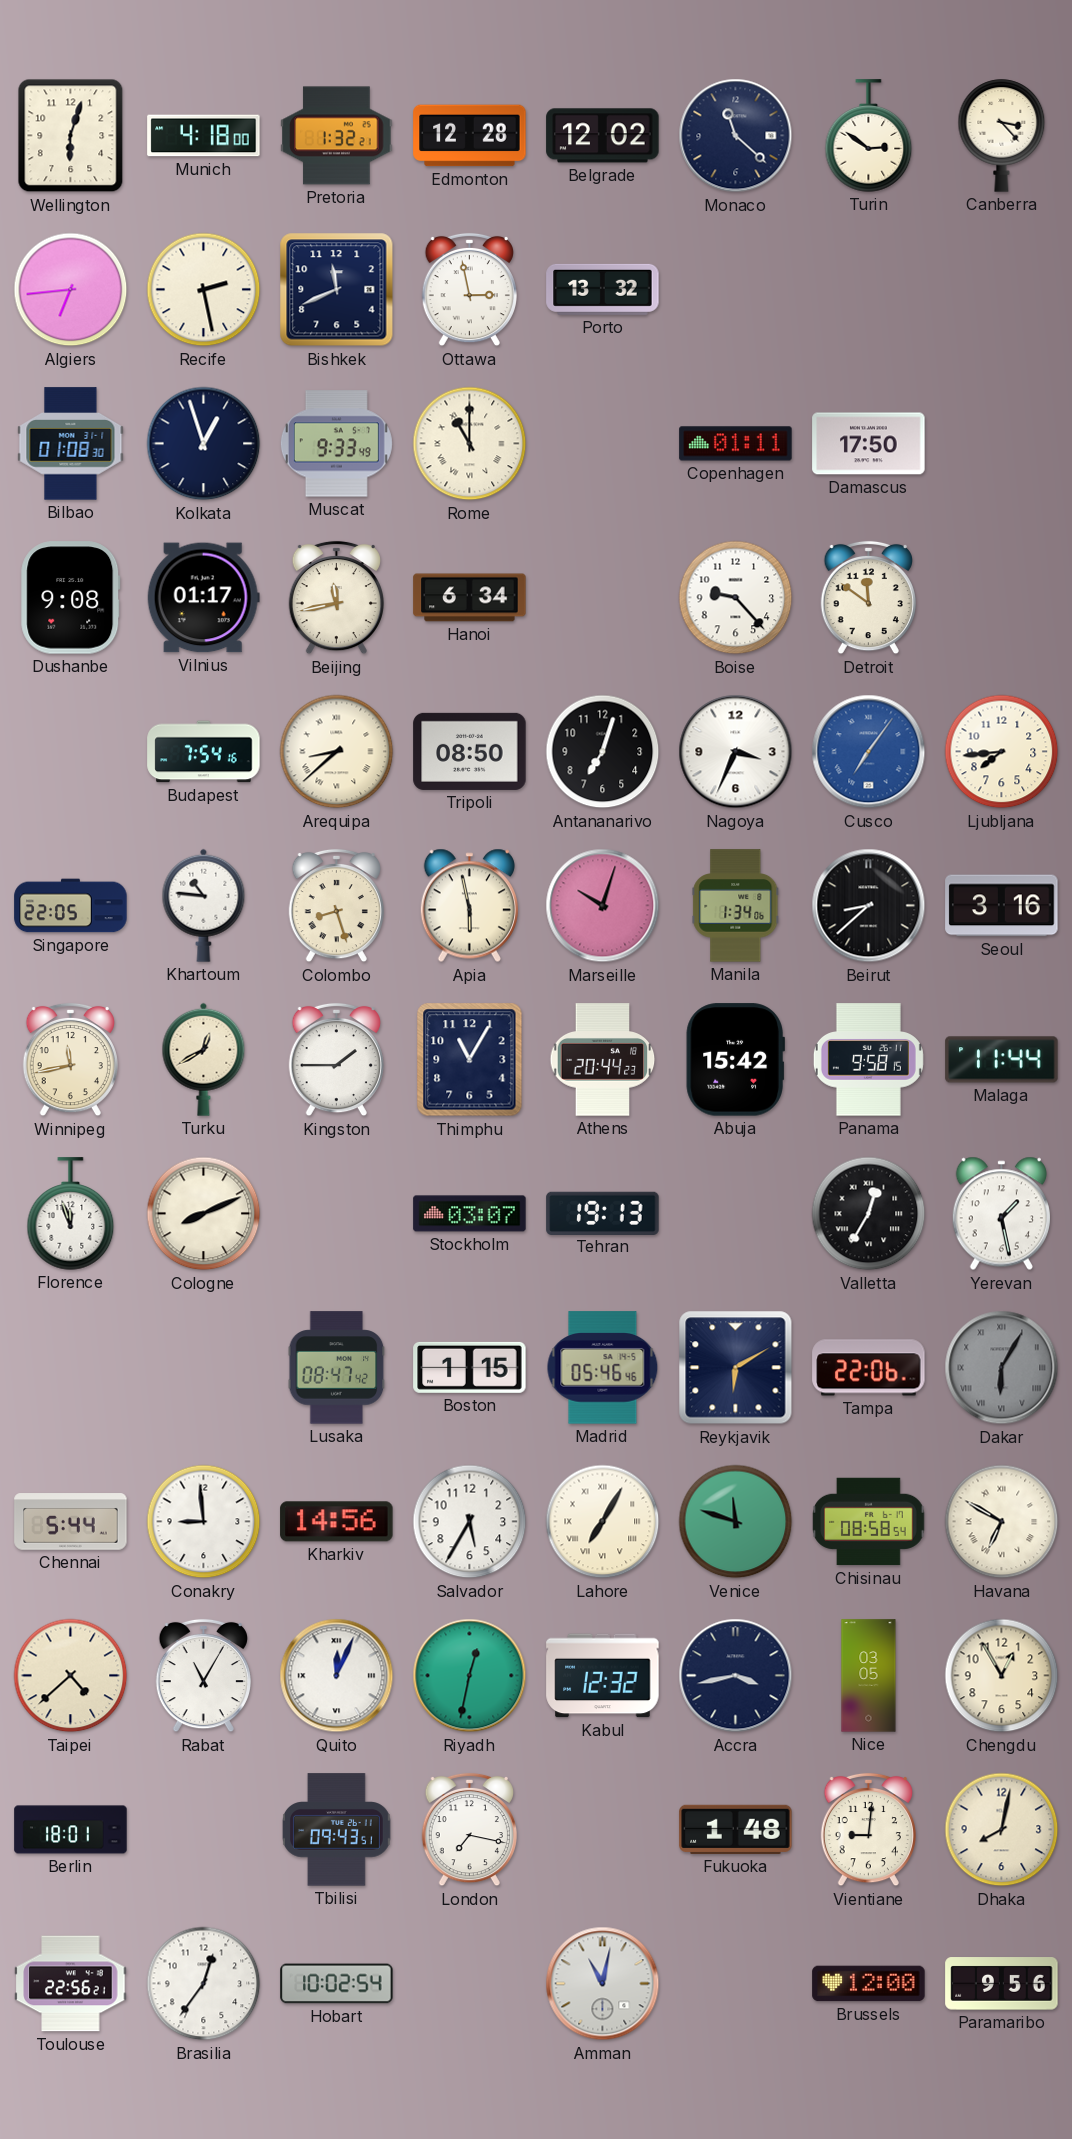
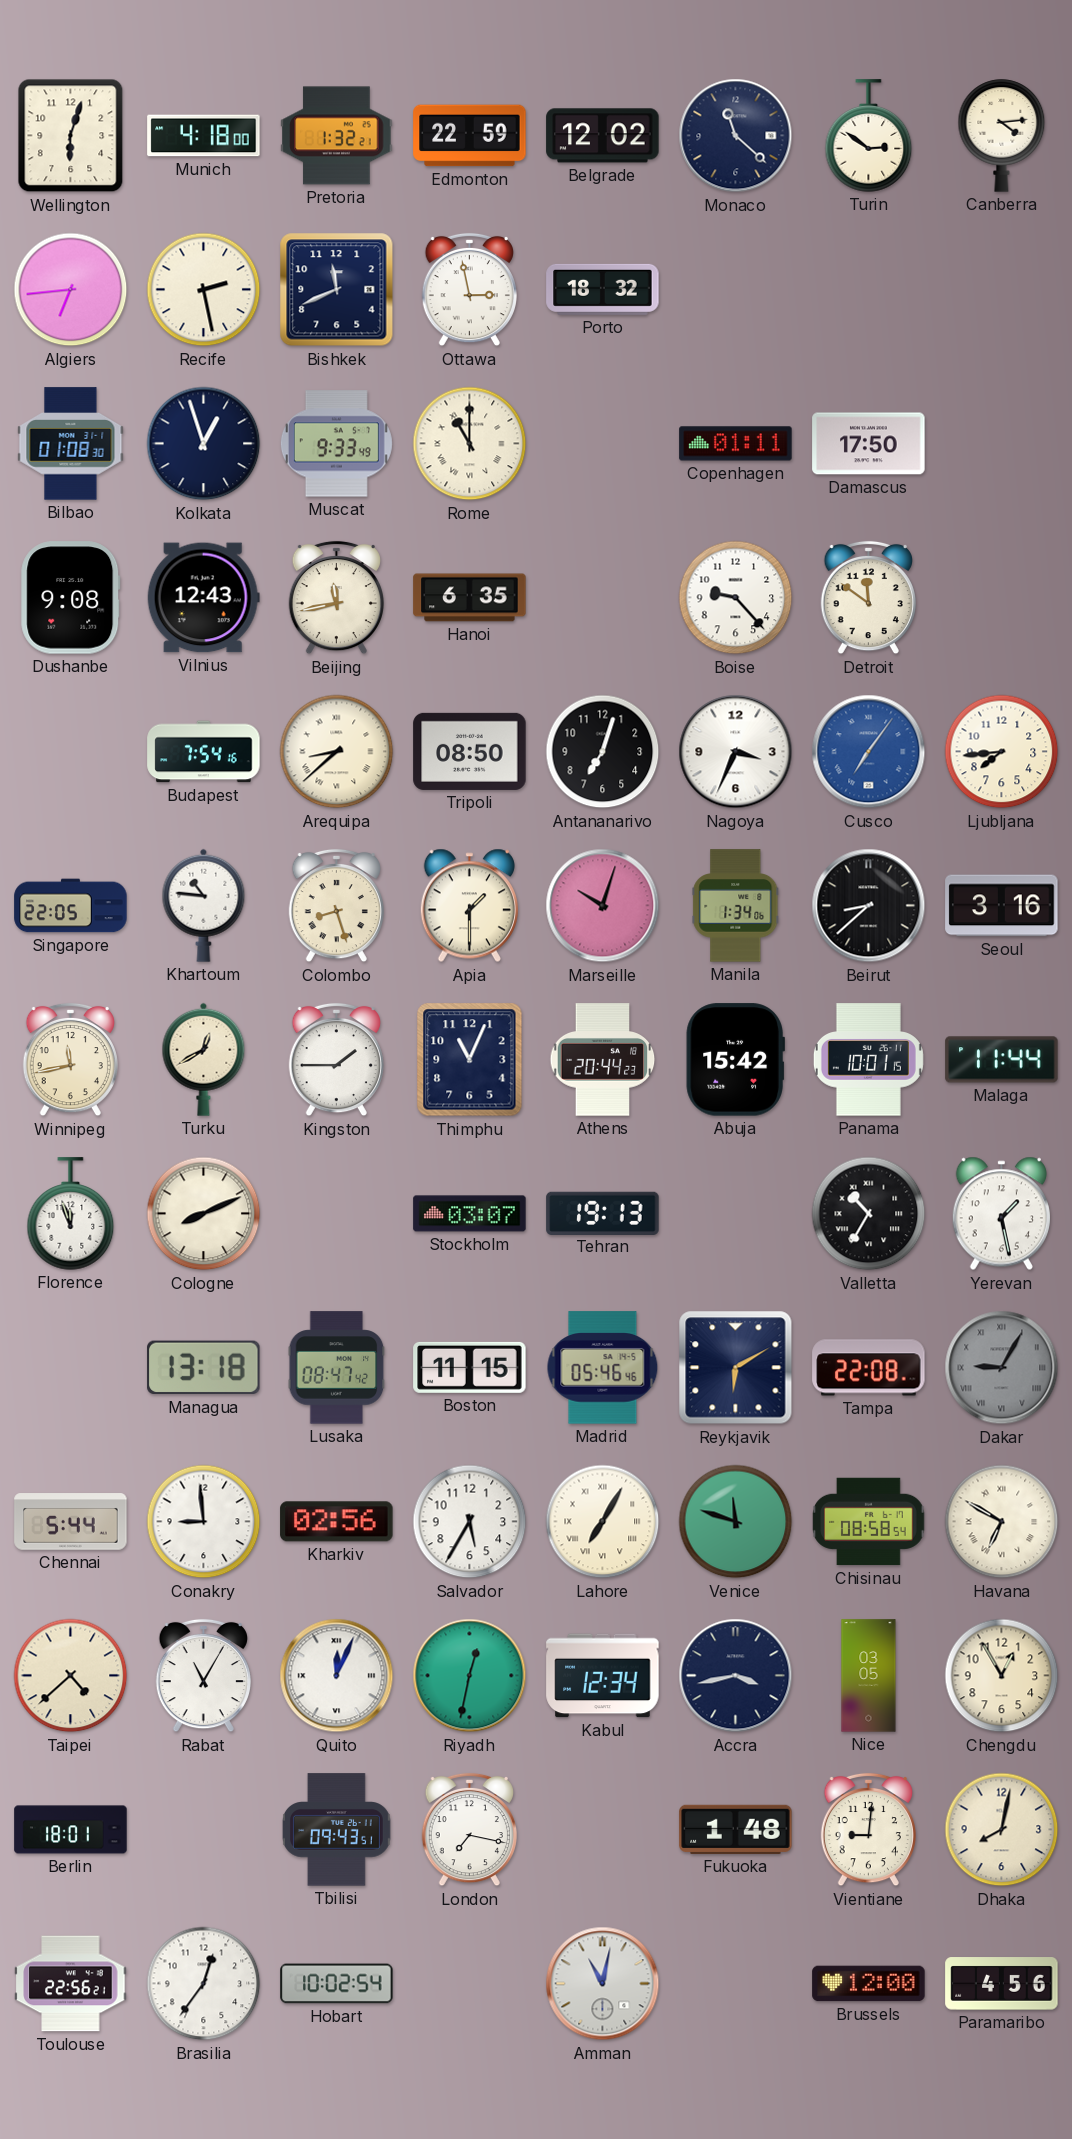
Edmonton: 12:28 -> 22:59 (470, 136)
Canberra: 3:23 -> 4:14 (1002, 136)
Porto: 13:32 -> 18:32 (603, 289)
Vilnius: 01:17 -> 12:43 (203, 598)
Hanoi: 6:34 -> 6:35 (470, 598)
Apia: 5:58 -> 1:30 (469, 906)
Thimphu: 11:05 -> 11:04 (470, 1060)
Panama: 9:58 -> 10:01 (868, 1060)
Valletta: 12:35 -> 10:35 (869, 1214)
Managua: none -> 13:18 (204, 1368)
Boston: 1:15 -> 11:15 (470, 1367)
Tampa: 22:06 -> 22:08 (869, 1368)
Dakar: 6:05 -> 9:05 (1002, 1368)
Kharkiv: 14:56 -> 02:56 (337, 1522)
Kabul: 12:32 -> 12:34 (603, 1676)
Paramaribo: 9:56 -> 4:56 (1002, 1984)
